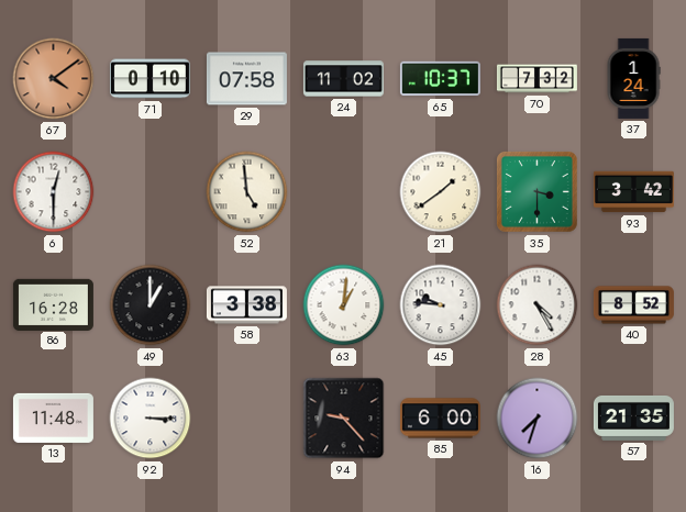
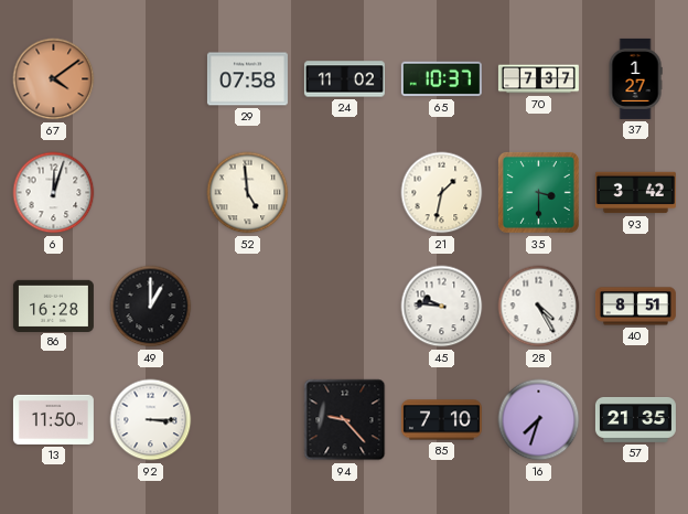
71: 0:10 -> none (150, 79)
70: 7:32 -> 7:37 (538, 79)
37: 1:24 -> 1:27 (635, 78)
6: 12:30 -> 12:03 (54, 193)
21: 1:39 -> 1:32 (442, 193)
58: 3:38 -> none (246, 305)
63: 1:01 -> none (344, 305)
40: 8:52 -> 8:51 (635, 307)
13: 11:48 -> 11:50 (53, 419)
85: 6:00 -> 7:10 (441, 420)
